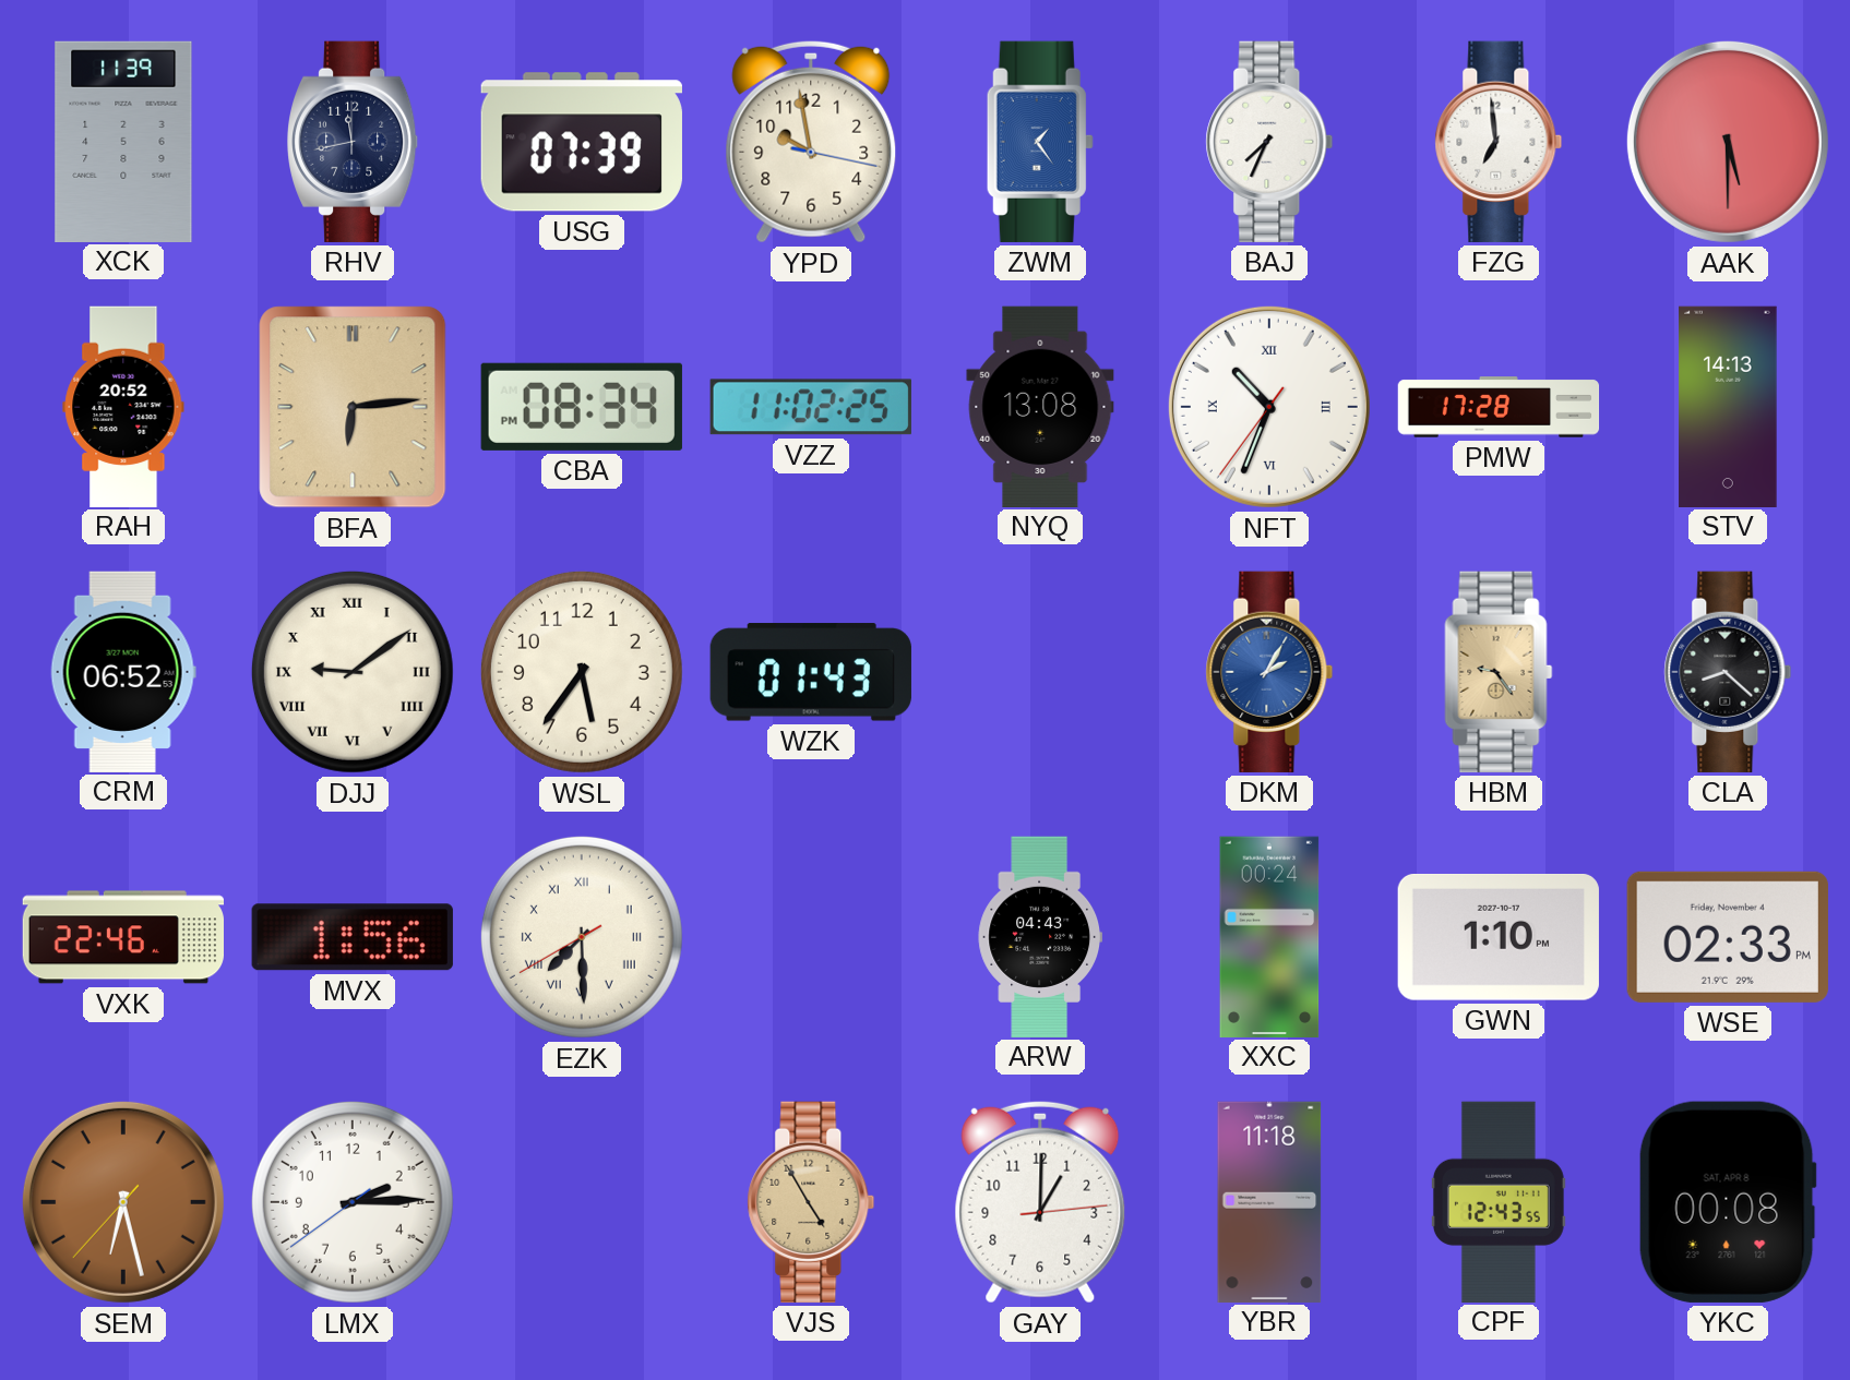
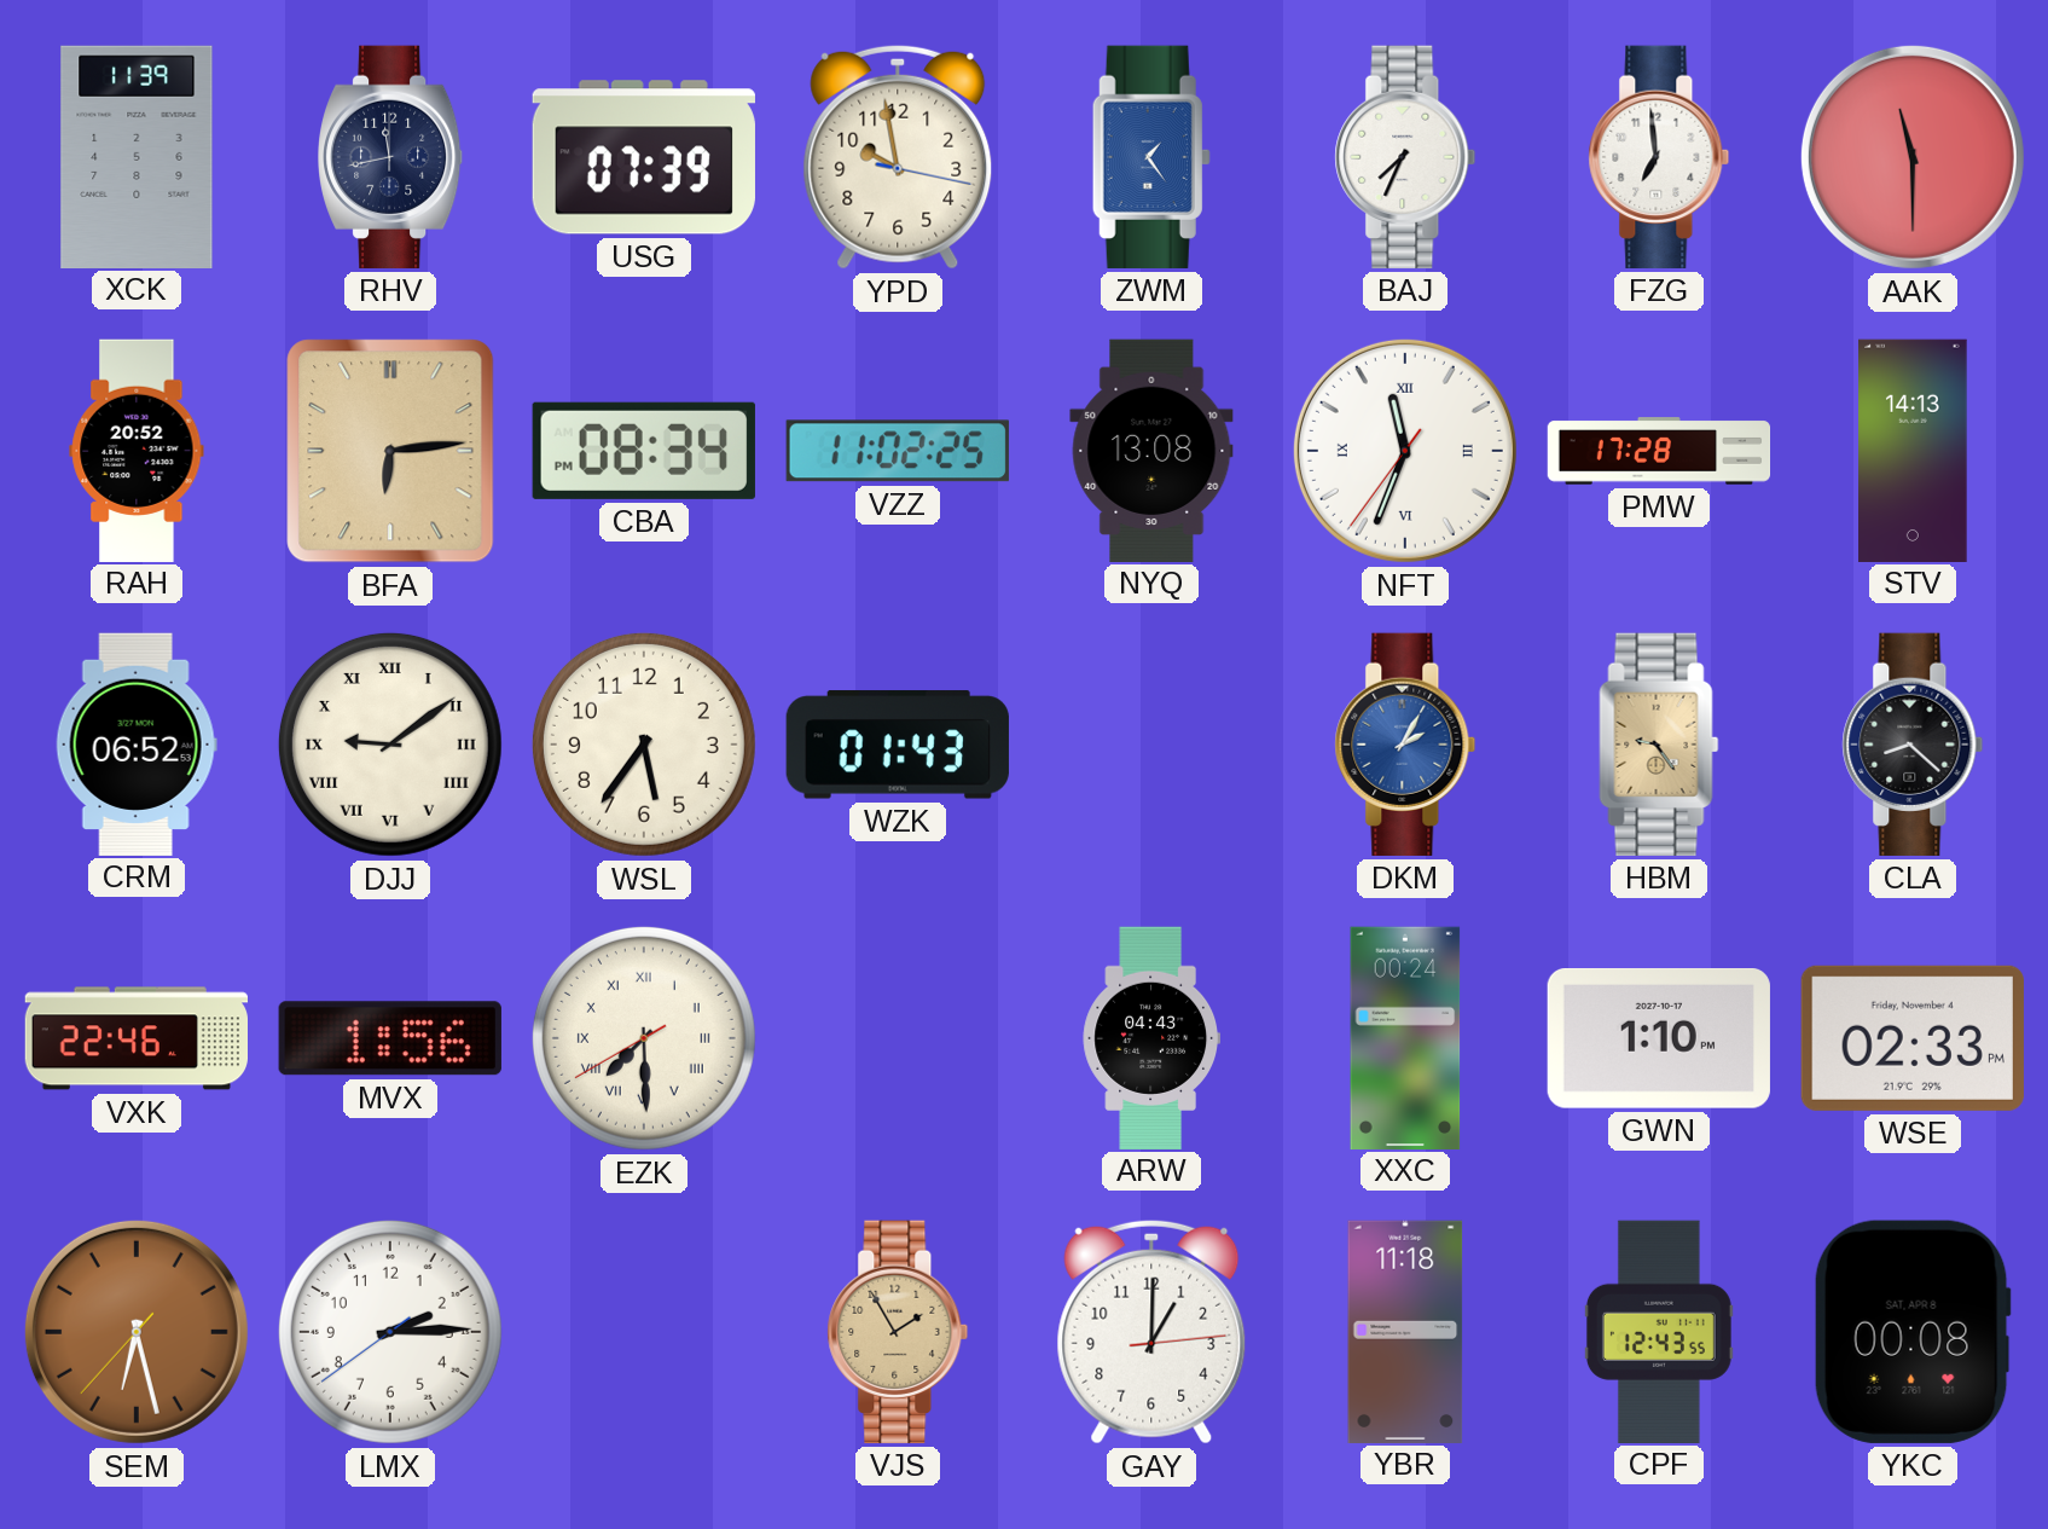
AAK: 5:30 -> 11:30 (1913, 157)
NFT: 10:33 -> 11:33 (1405, 451)
VJS: 4:55 -> 1:55 (898, 1332)
